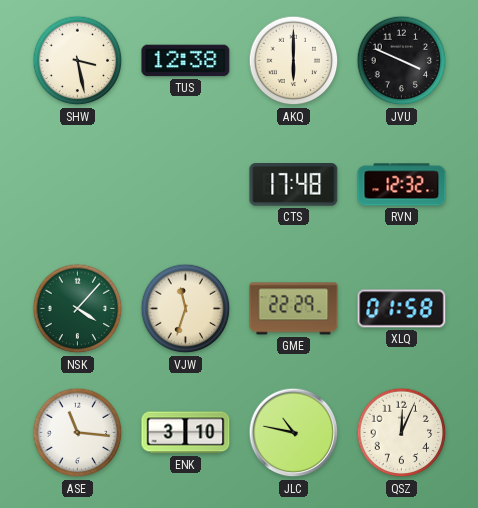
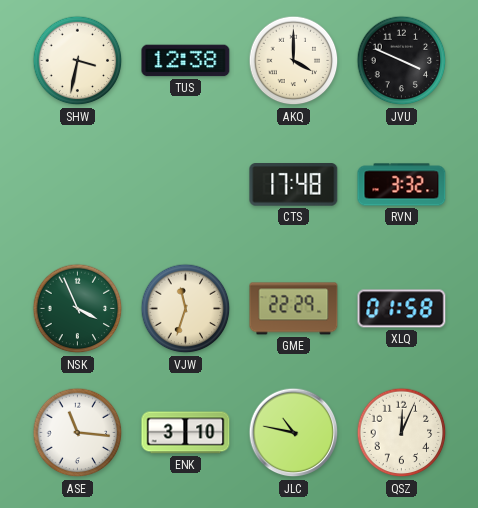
SHW: 3:28 -> 3:32 (78, 61)
AKQ: 6:00 -> 4:00 (294, 61)
RVN: 12:32 -> 3:32 (402, 185)
NSK: 4:07 -> 3:56 (78, 309)
